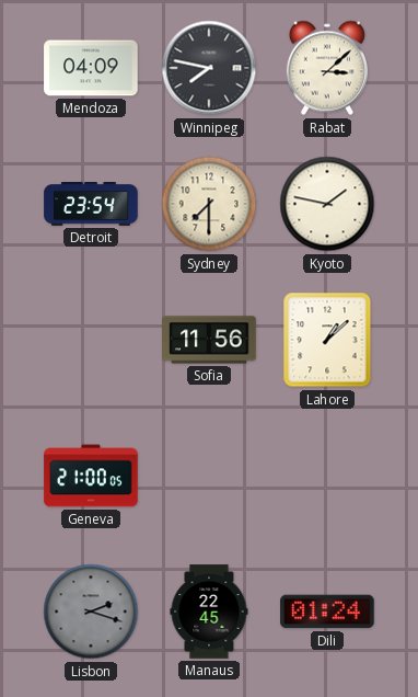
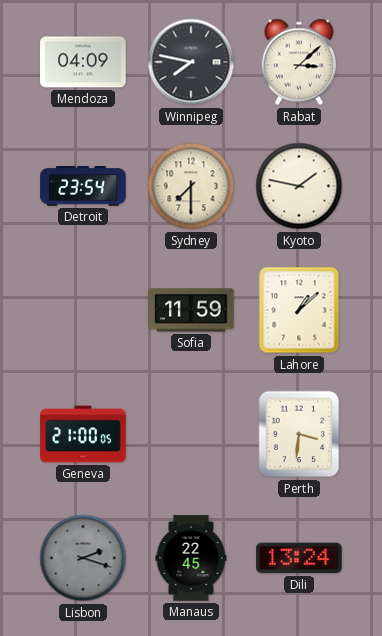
Sofia: 11:56 -> 11:59 (191, 310)
Perth: none -> 3:31 (299, 434)
Dili: 01:24 -> 13:24 (299, 558)
